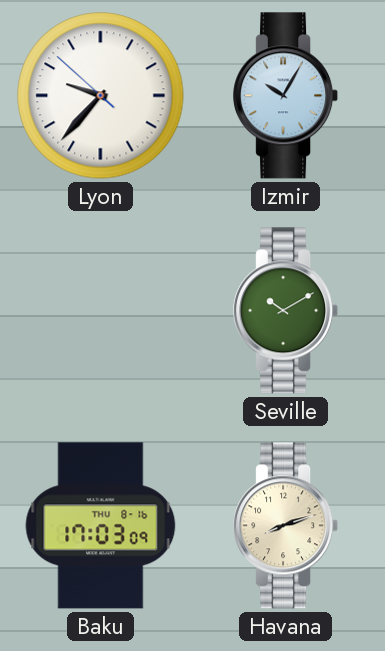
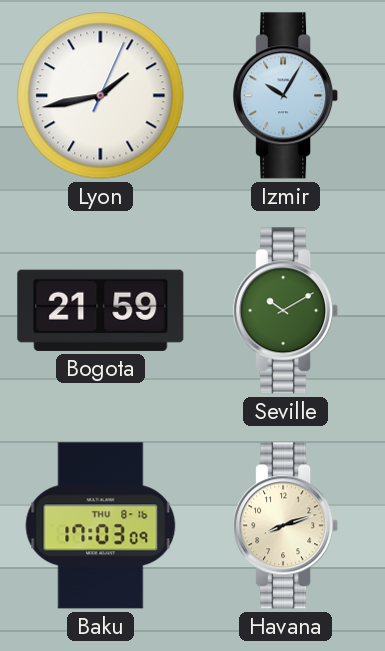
Lyon: 9:36 -> 1:43 (101, 96)
Bogota: none -> 21:59 (101, 310)
